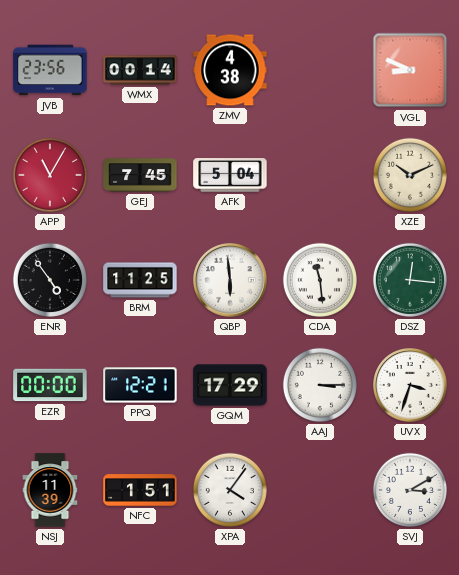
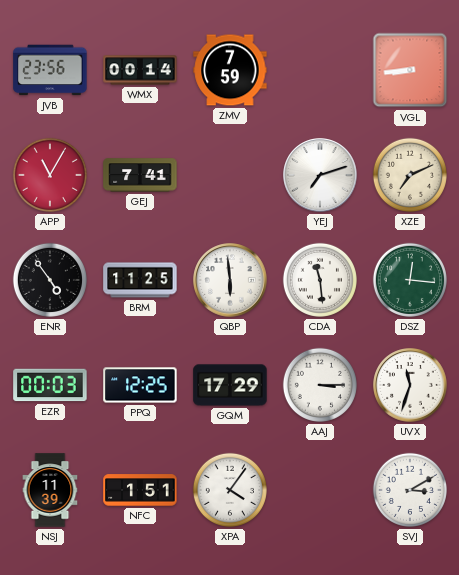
ZMV: 4:38 -> 7:59 (230, 70)
VGL: 8:49 -> 8:44 (410, 70)
GEJ: 7:45 -> 7:41 (140, 175)
AFK: 5:04 -> none (230, 175)
YEJ: none -> 7:12 (320, 175)
XZE: 10:11 -> 7:11 (410, 175)
EZR: 00:00 -> 00:03 (50, 385)
PPQ: 12:21 -> 12:25 (140, 385)
UVX: 3:33 -> 11:33 (410, 385)
